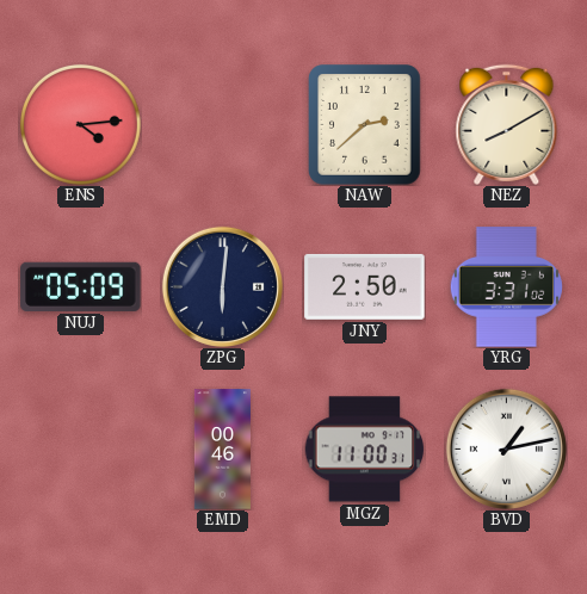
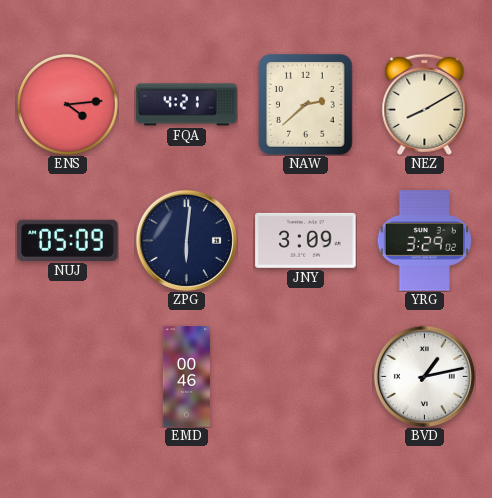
FQA: none -> 4:21 (187, 105)
JNY: 2:50 -> 3:09 (306, 240)
YRG: 3:31 -> 3:29 (424, 241)
MGZ: 11:00 -> none (364, 450)
